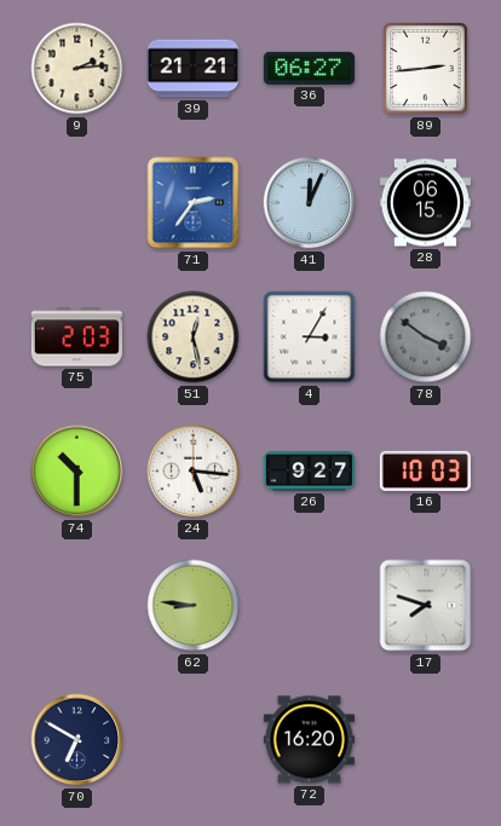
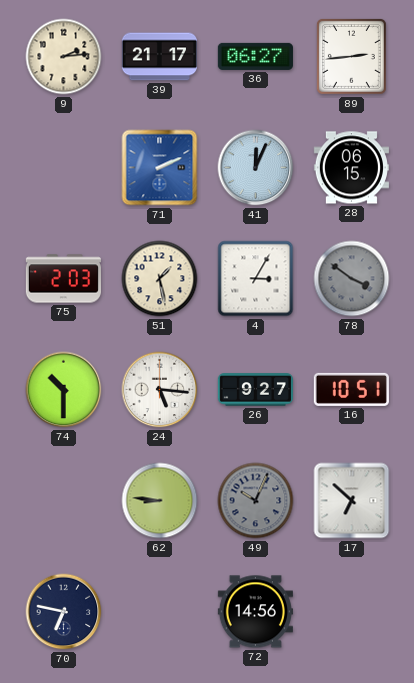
39: 21:21 -> 21:17 (159, 57)
71: 2:36 -> 2:11 (160, 168)
51: 12:28 -> 1:28 (160, 279)
16: 10:03 -> 10:51 (351, 389)
49: none -> 10:04 (256, 501)
17: 7:48 -> 6:52 (352, 501)
70: 6:50 -> 6:47 (64, 612)
72: 16:20 -> 14:56 (255, 612)
